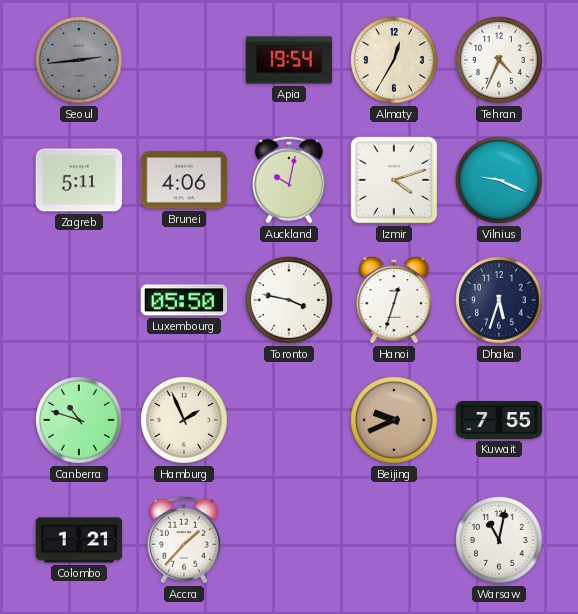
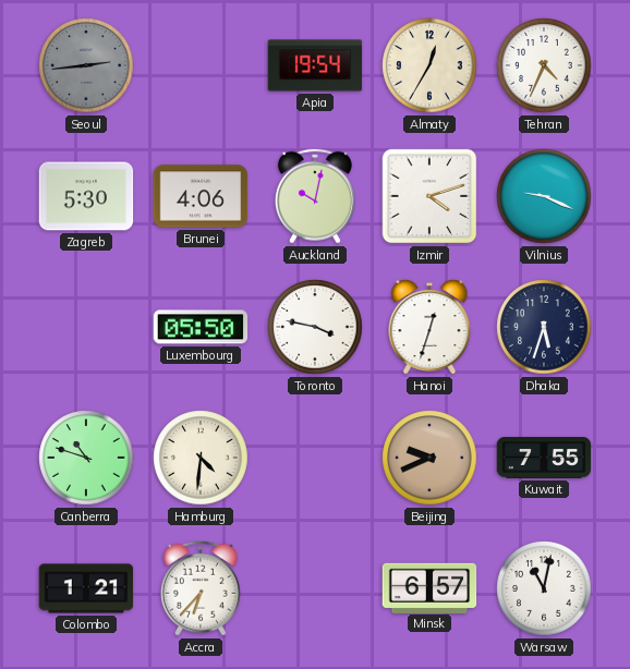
Zagreb: 5:11 -> 5:30 (86, 196)
Hamburg: 1:56 -> 4:31 (201, 458)
Accra: 1:37 -> 6:37 (201, 588)
Minsk: none -> 6:57 (429, 587)
